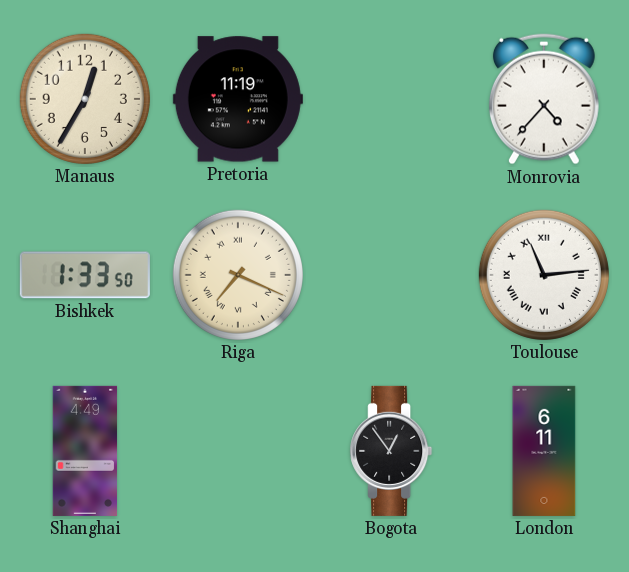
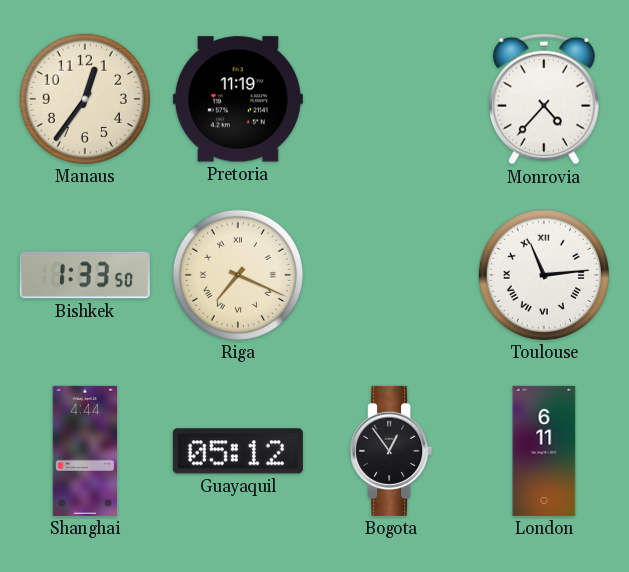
Manaus: 12:35 -> 12:36 (85, 99)
Shanghai: 4:49 -> 4:44 (85, 451)
Guayaquil: none -> 05:12 (238, 451)
